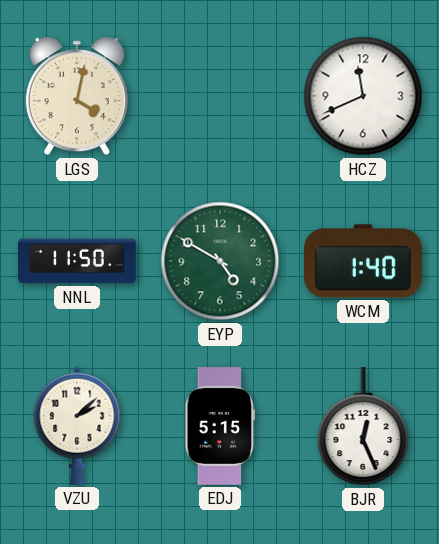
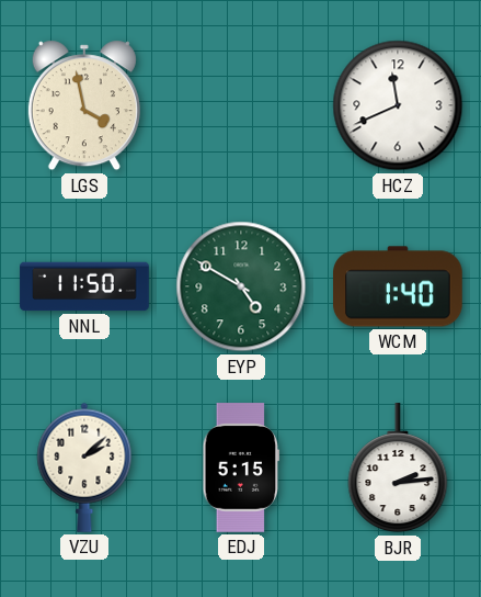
LGS: 4:02 -> 3:58 (84, 105)
BJR: 12:26 -> 2:14 (398, 469)
